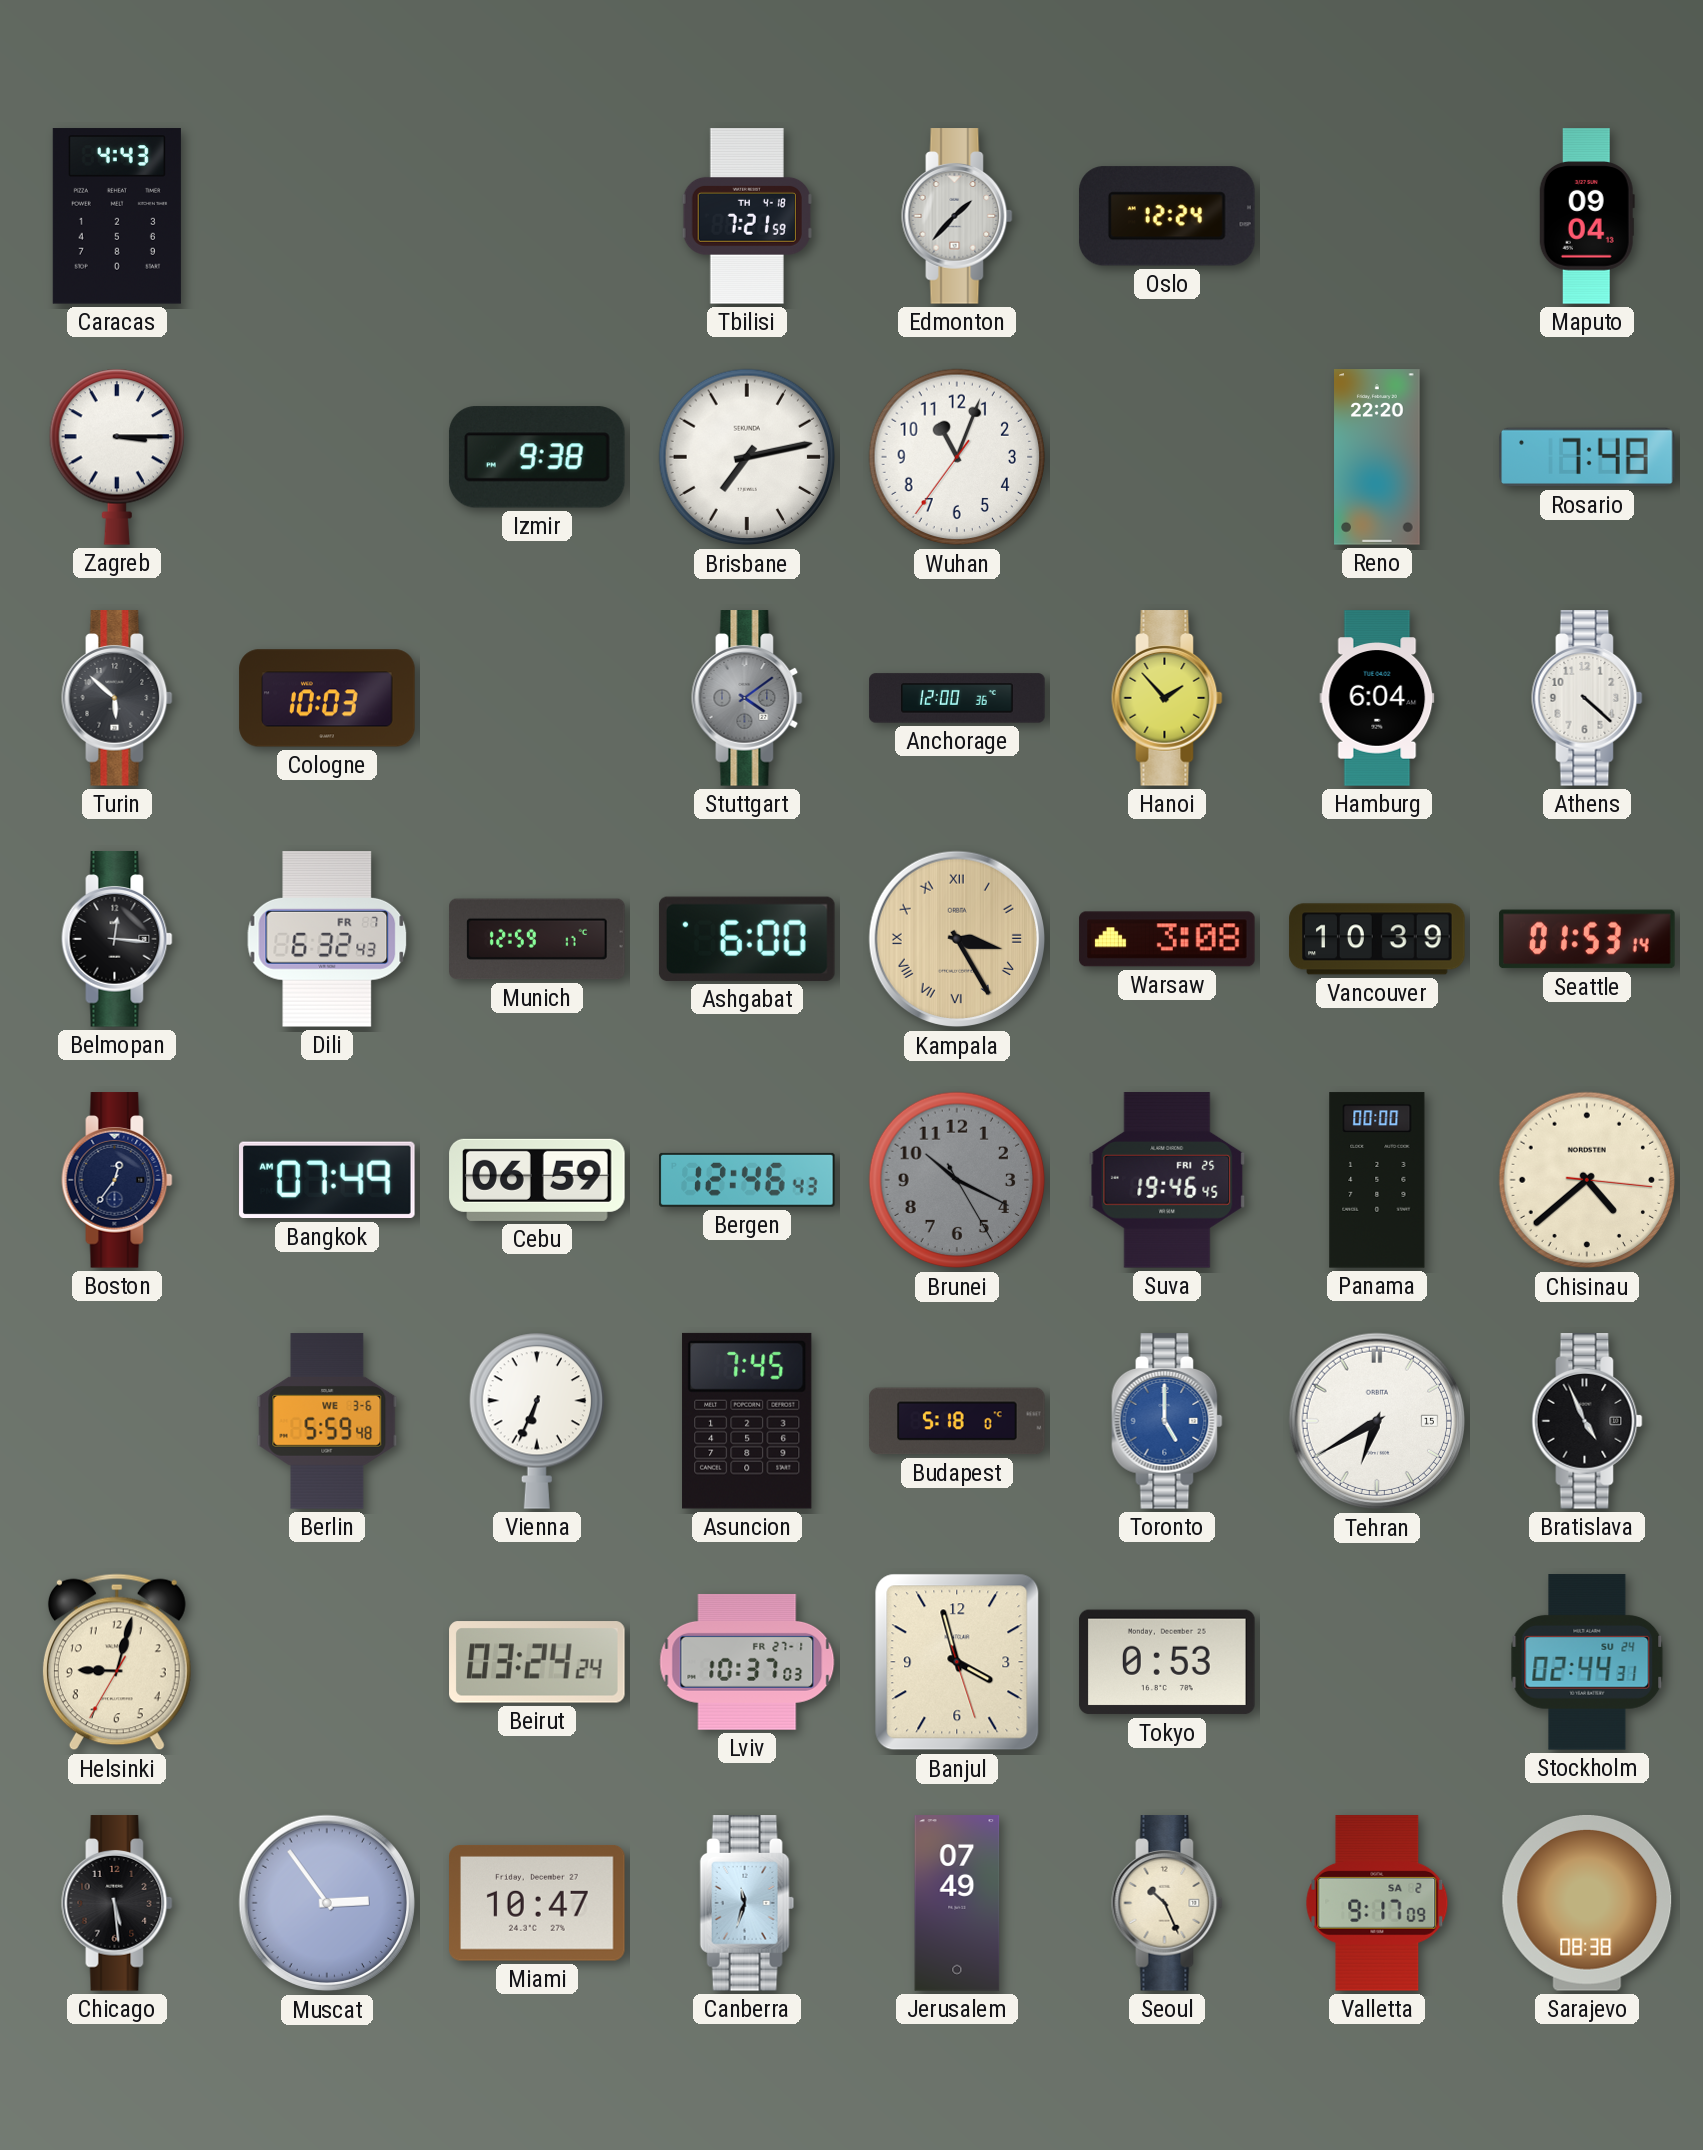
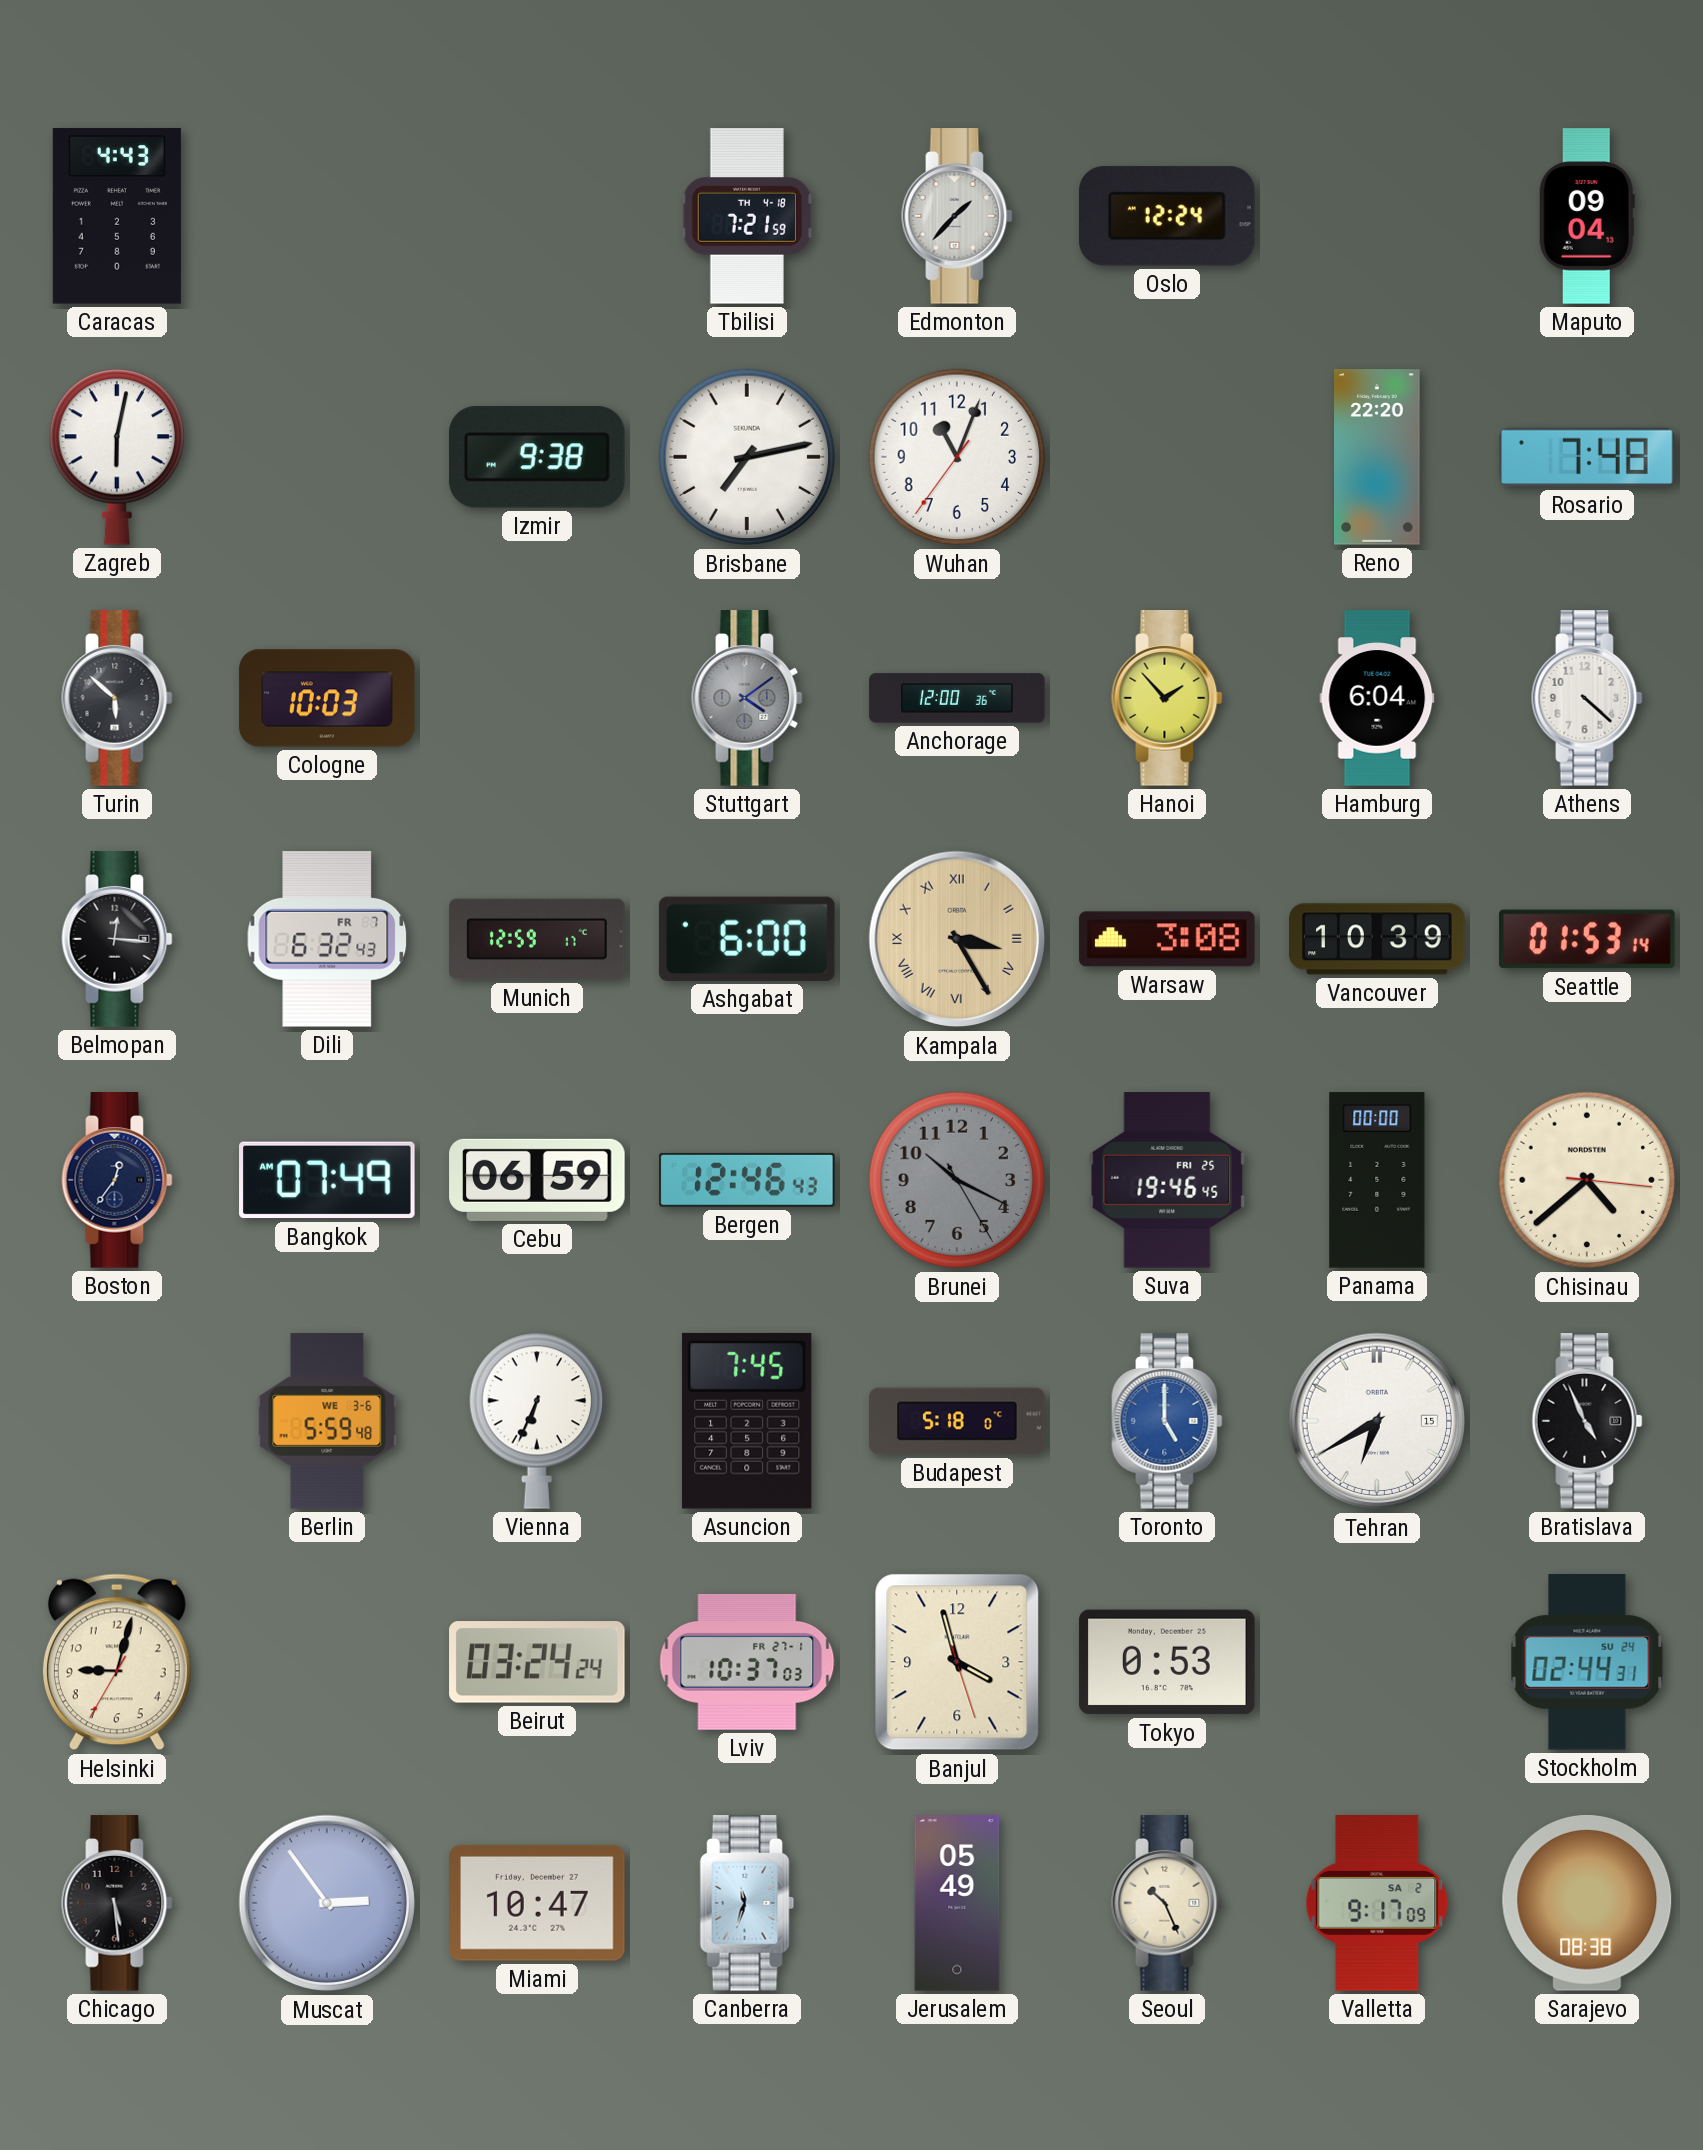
Zagreb: 3:15 -> 6:02 (116, 457)
Jerusalem: 07:49 -> 05:49 (957, 1903)
